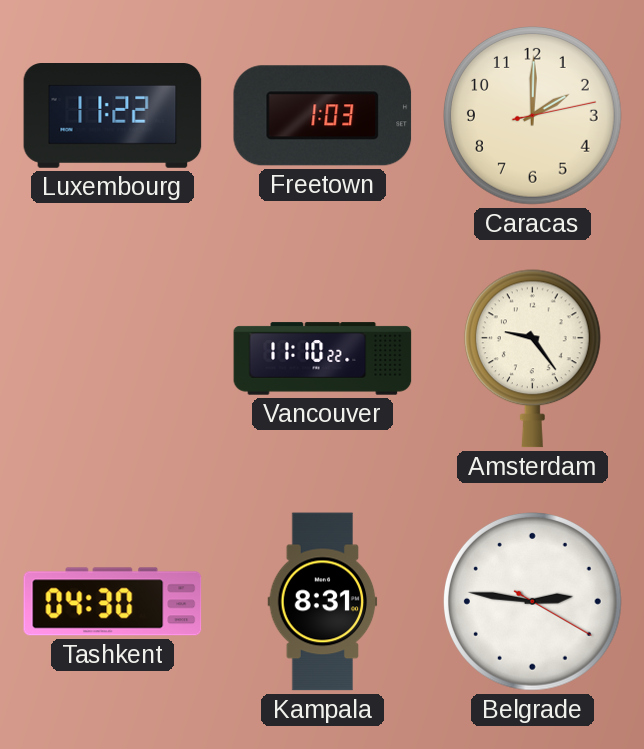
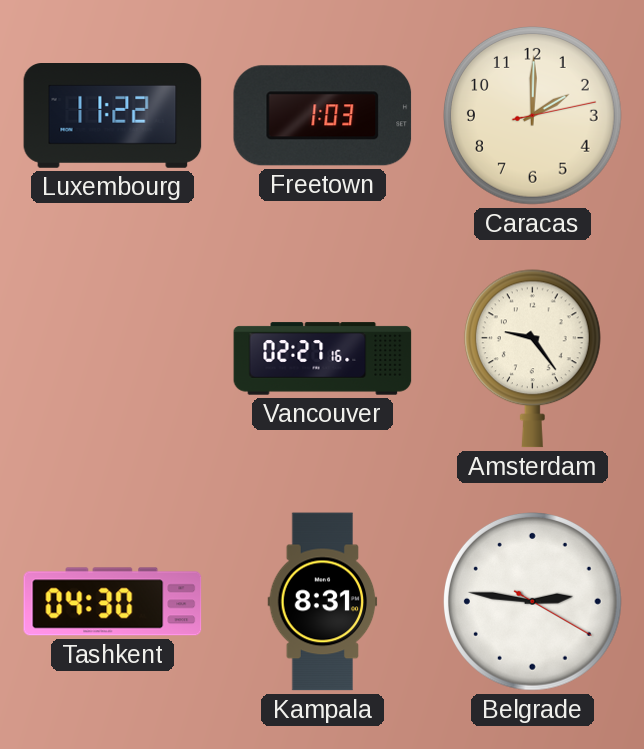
Vancouver: 11:10 -> 02:27 (323, 359)
